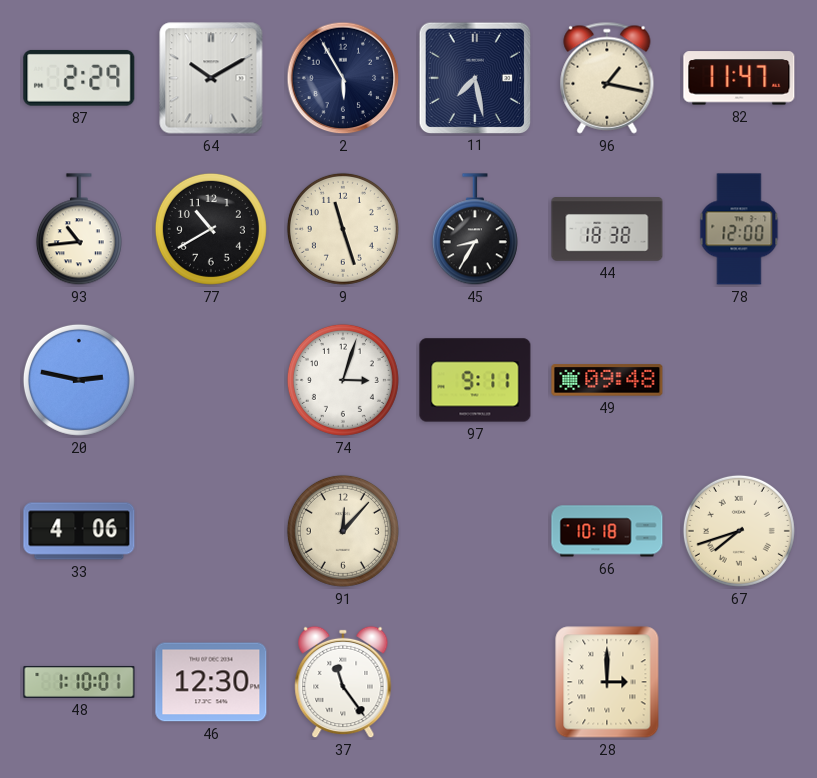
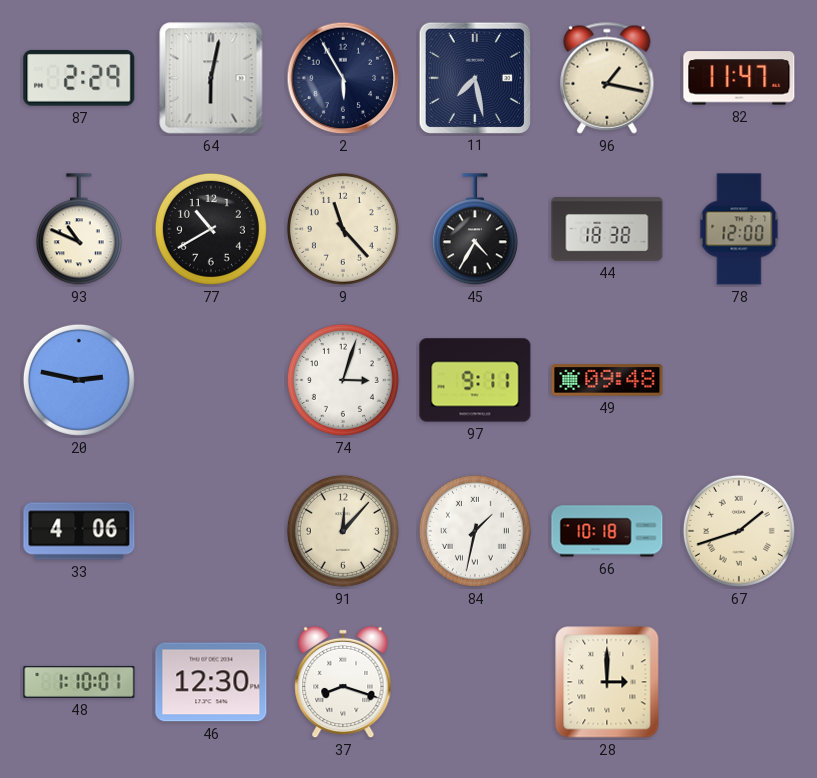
64: 10:10 -> 6:02 (211, 78)
93: 10:44 -> 10:49 (79, 230)
9: 11:27 -> 11:23 (343, 229)
45: 8:35 -> 4:35 (475, 230)
84: none -> 1:32 (475, 531)
67: 7:42 -> 1:42 (739, 531)
37: 11:24 -> 8:18 (343, 682)
